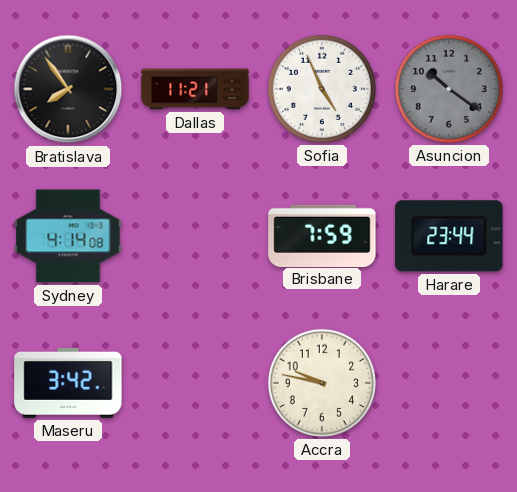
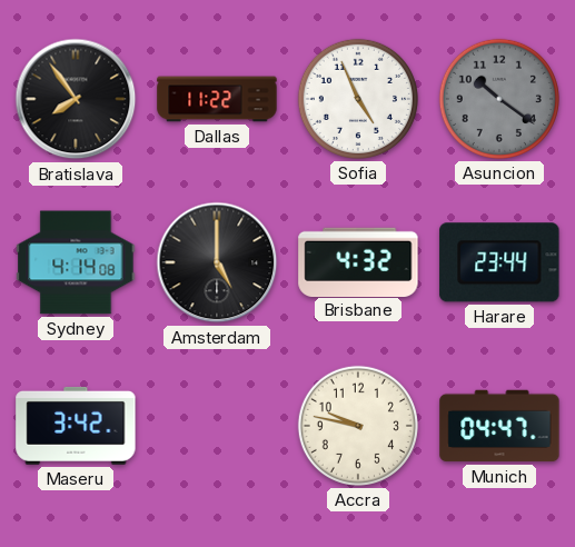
Dallas: 11:21 -> 11:22 (217, 99)
Amsterdam: none -> 5:00 (217, 262)
Brisbane: 7:59 -> 4:32 (358, 261)
Munich: none -> 04:47 (499, 426)
